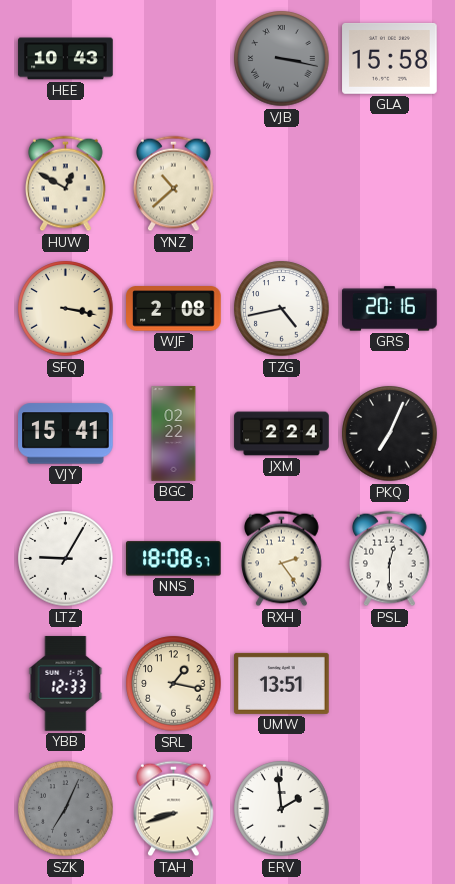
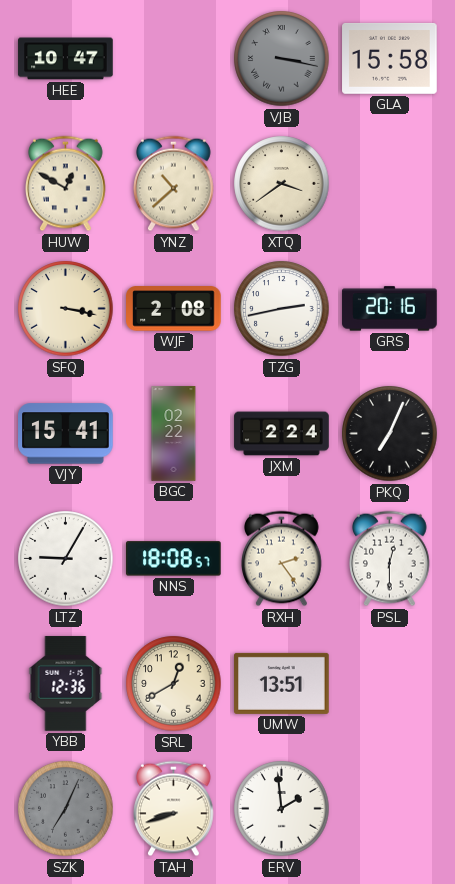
HEE: 10:43 -> 10:47 (66, 59)
XTQ: none -> 3:39 (282, 184)
TZG: 4:43 -> 2:43 (282, 309)
YBB: 12:33 -> 12:36 (66, 684)
SRL: 1:17 -> 12:40 (174, 684)
